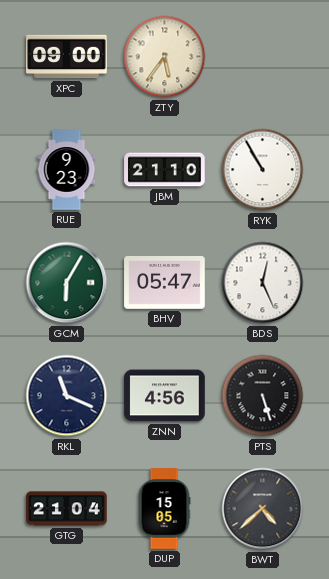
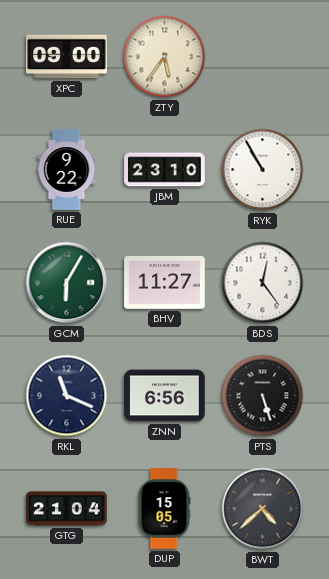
RUE: 9:23 -> 9:22 (67, 170)
JBM: 21:10 -> 23:10 (165, 170)
BHV: 05:47 -> 11:27 (165, 283)
BDS: 12:26 -> 12:24 (263, 283)
ZNN: 4:56 -> 6:56 (165, 396)
